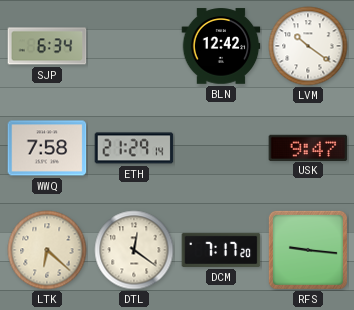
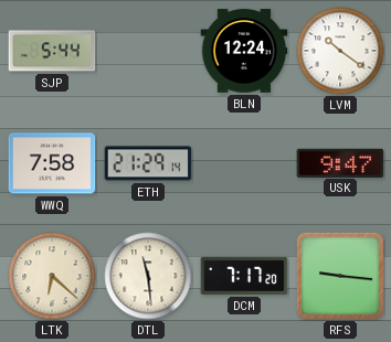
SJP: 6:34 -> 5:44 (52, 51)
BLN: 12:42 -> 12:24 (244, 51)
DTL: 12:21 -> 11:29 (148, 276)
